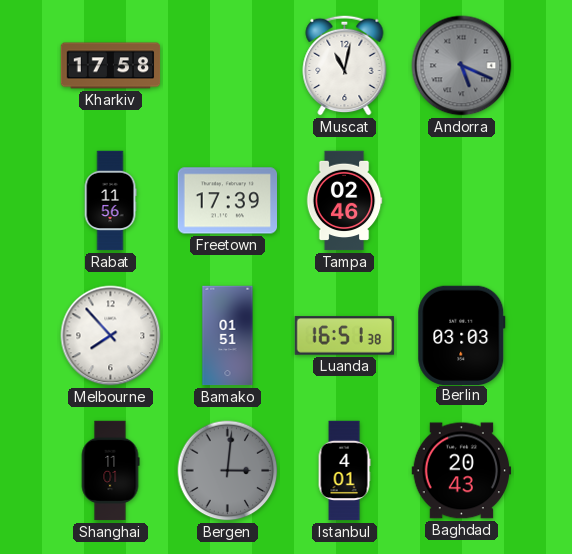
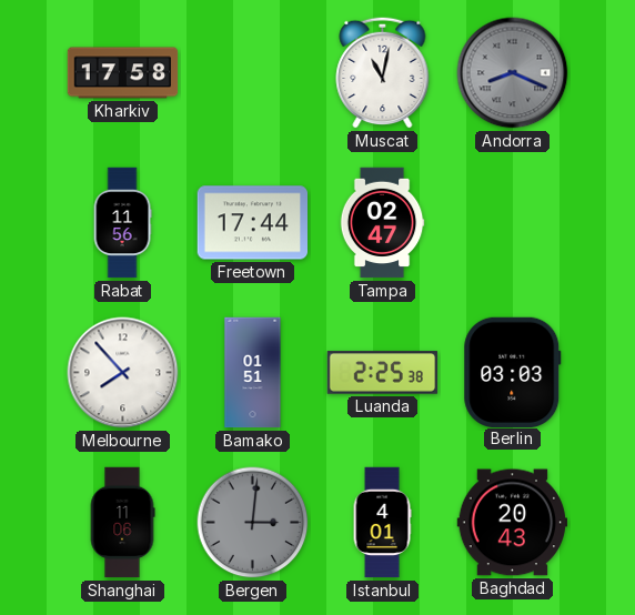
Andorra: 5:19 -> 8:19 (513, 73)
Freetown: 17:39 -> 17:44 (253, 223)
Tampa: 02:46 -> 02:47 (382, 223)
Luanda: 16:51 -> 2:25 (383, 373)
Shanghai: 11:01 -> 11:06 (122, 523)
